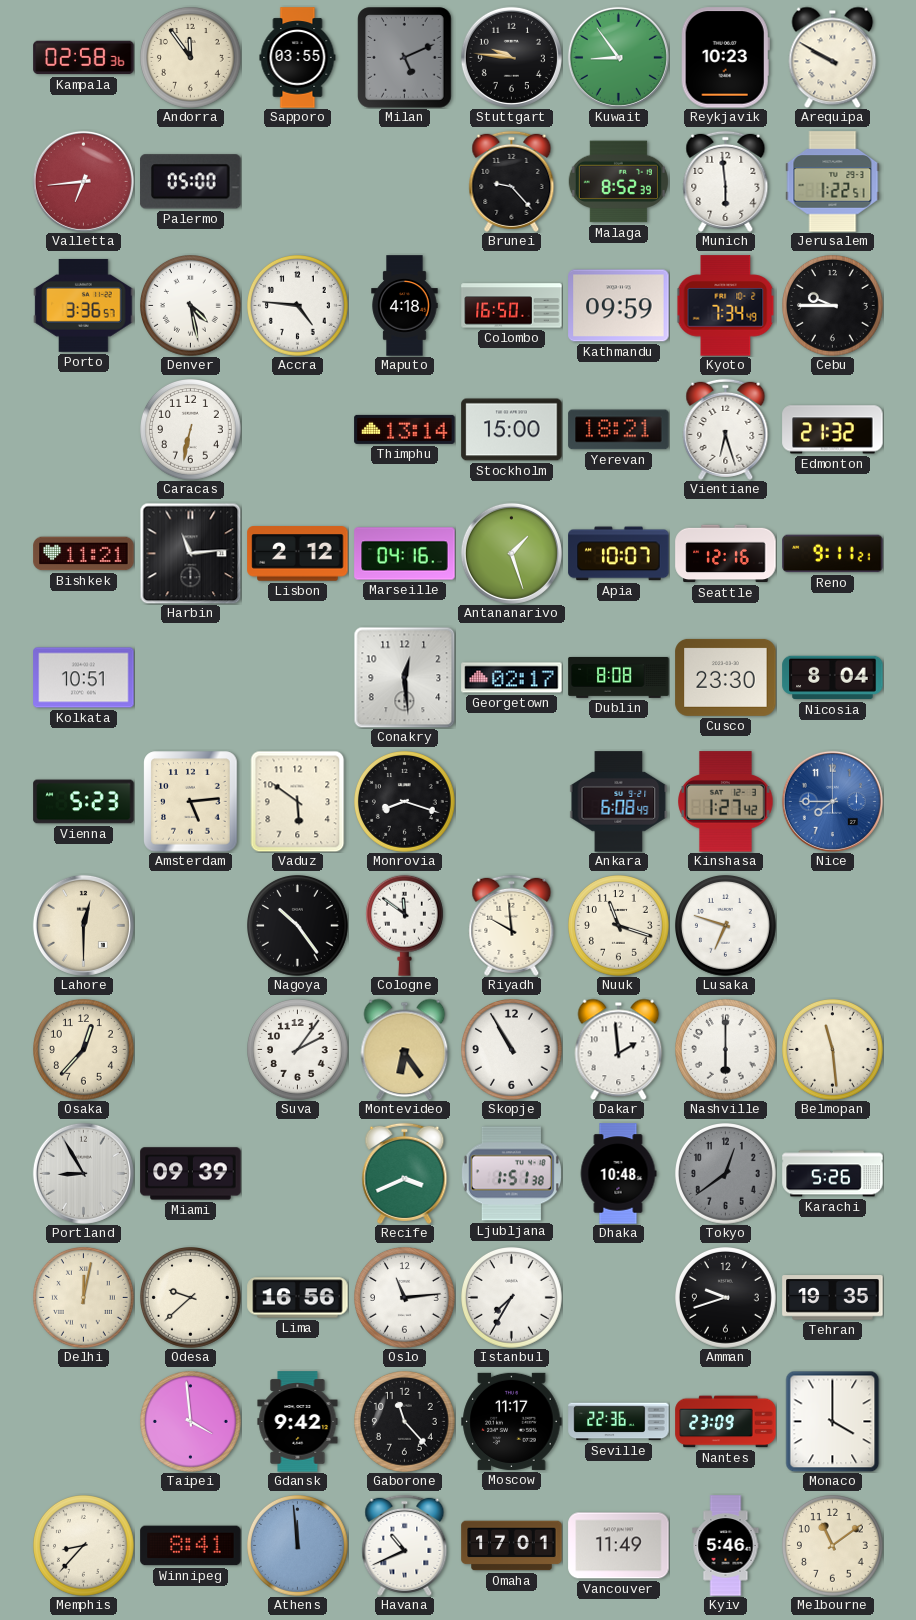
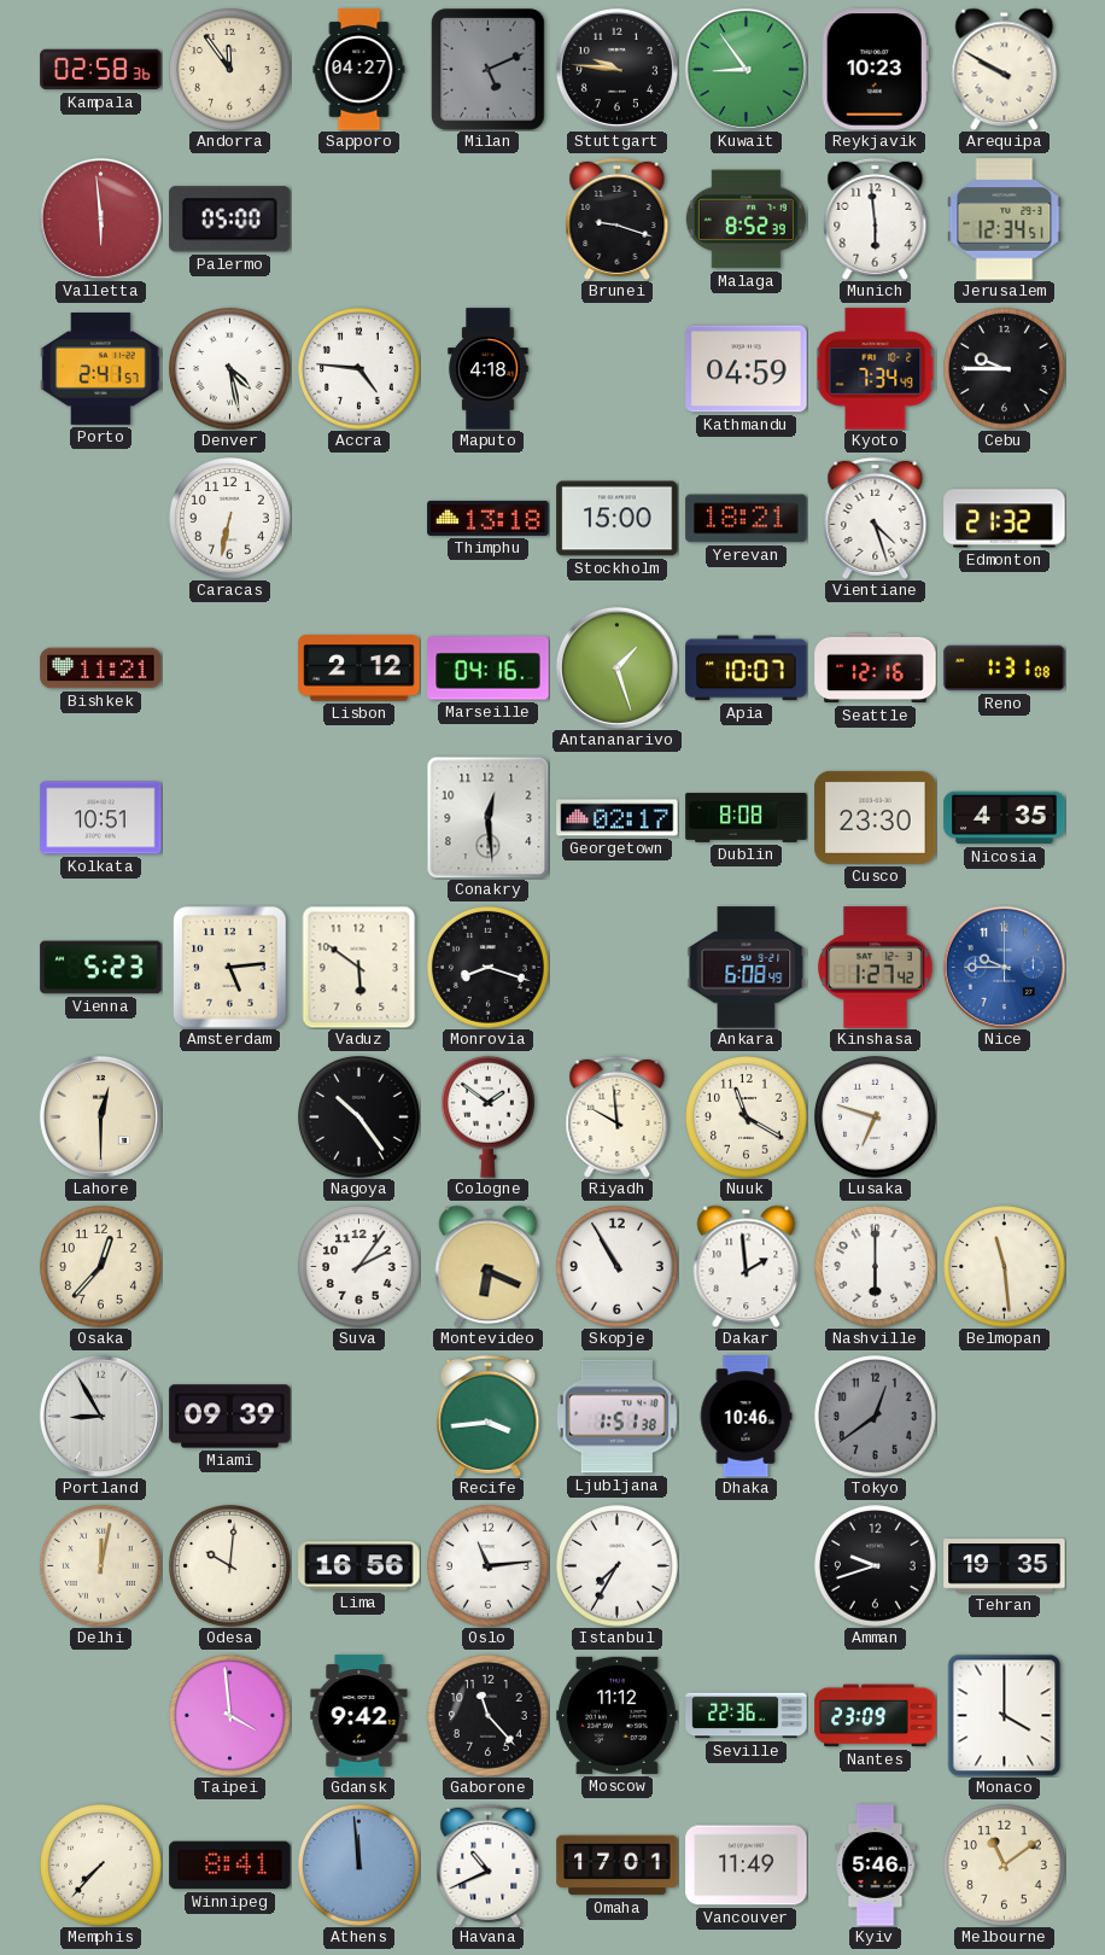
Sapporo: 03:55 -> 04:27 (359, 70)
Valletta: 6:44 -> 5:59 (100, 218)
Brunei: 9:23 -> 9:18 (618, 218)
Jerusalem: 1:22 -> 12:34 (1005, 220)
Porto: 3:36 -> 2:41 (101, 368)
Colombo: 16:50 -> none (512, 306)
Kathmandu: 09:59 -> 04:59 (747, 369)
Thimphu: 13:14 -> 13:18 (489, 518)
Vientiane: 6:27 -> 4:27 (876, 518)
Harbin: 11:14 -> none (190, 553)
Reno: 9:11 -> 1:31 (1005, 669)
Nicosia: 8:04 -> 4:35 (1005, 818)
Nice: 7:45 -> 9:45 (1004, 967)
Cologne: 11:51 -> 1:51 (487, 1116)
Nuuk: 11:18 -> 11:20 (747, 1117)
Montevideo: 6:24 -> 6:19 (489, 1266)
Recife: 3:41 -> 3:44 (489, 1416)
Dhaka: 10:48 -> 10:46 (746, 1417)
Karachi: 5:26 -> none (833, 1174)
Odesa: 9:38 -> 10:01 (230, 1566)
Moscow: 11:17 -> 11:12 (618, 1715)
Memphis: 8:37 -> 7:37 (101, 1866)
